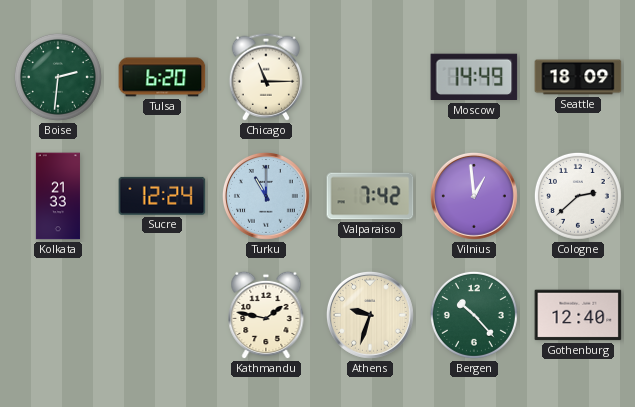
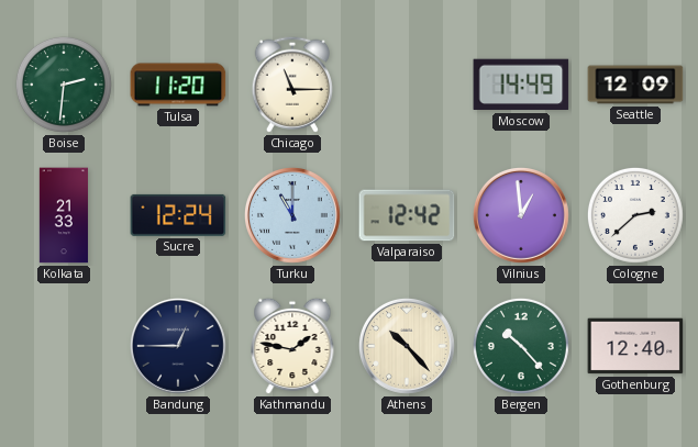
Tulsa: 6:20 -> 11:20 (178, 85)
Seattle: 18:09 -> 12:09 (635, 85)
Valparaiso: 7:42 -> 12:42 (407, 215)
Bandung: none -> 12:45 (178, 346)
Athens: 9:33 -> 10:23 (407, 346)
